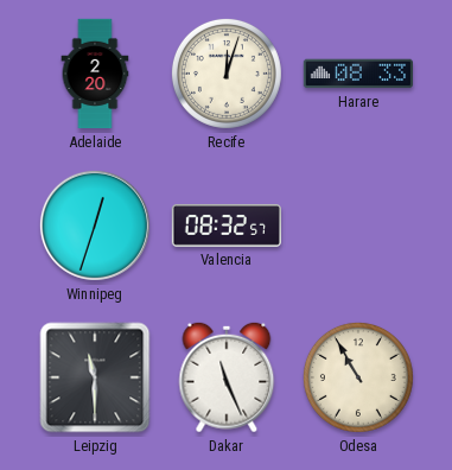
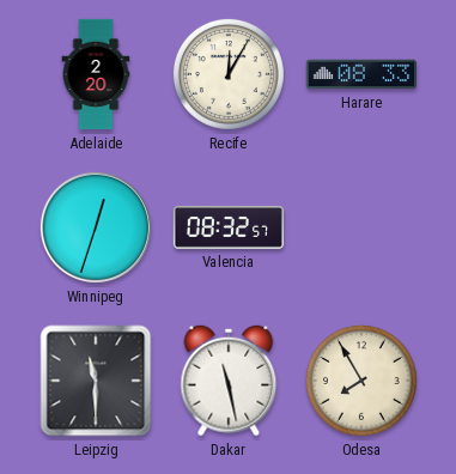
Recife: 12:03 -> 12:05 (229, 74)
Dakar: 11:26 -> 11:28 (229, 381)
Odesa: 10:55 -> 7:55 (361, 381)
